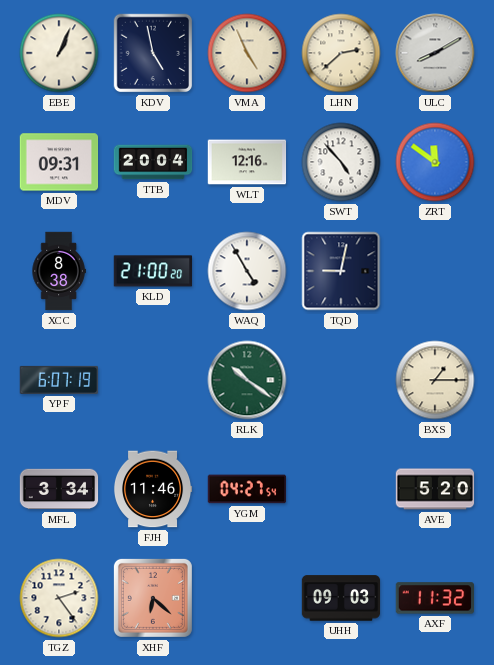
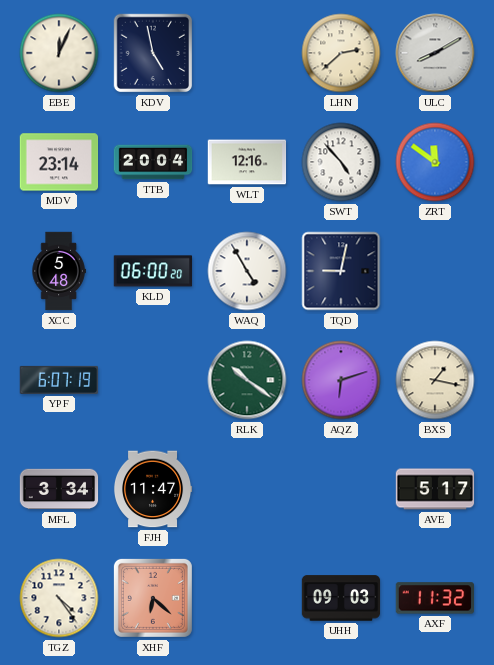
EBE: 1:04 -> 12:04 (59, 53)
VMA: 4:56 -> none (247, 53)
MDV: 09:31 -> 23:14 (59, 162)
XCC: 8:38 -> 5:48 (59, 271)
KLD: 21:00 -> 06:00 (153, 271)
AQZ: none -> 6:12 (341, 380)
BXS: 1:15 -> 1:17 (435, 380)
FJH: 11:46 -> 11:47 (153, 489)
YGM: 04:27 -> none (247, 489)
AVE: 5:20 -> 5:17 (435, 489)
TGZ: 2:24 -> 4:24 (59, 598)
